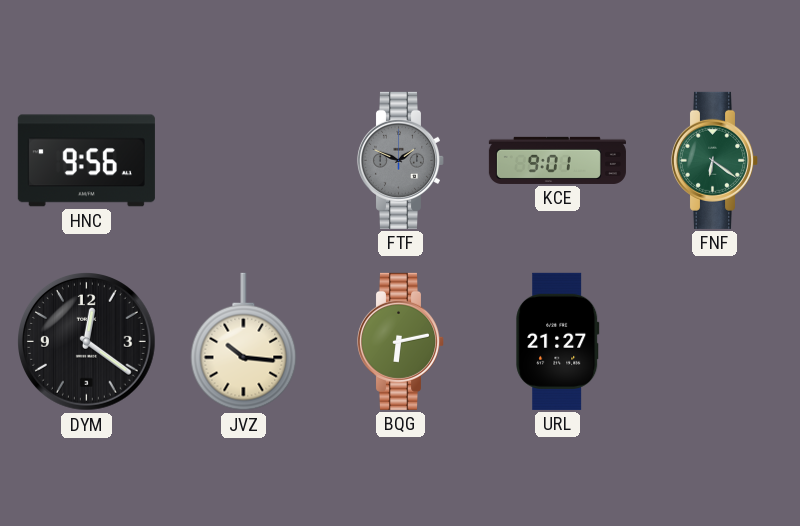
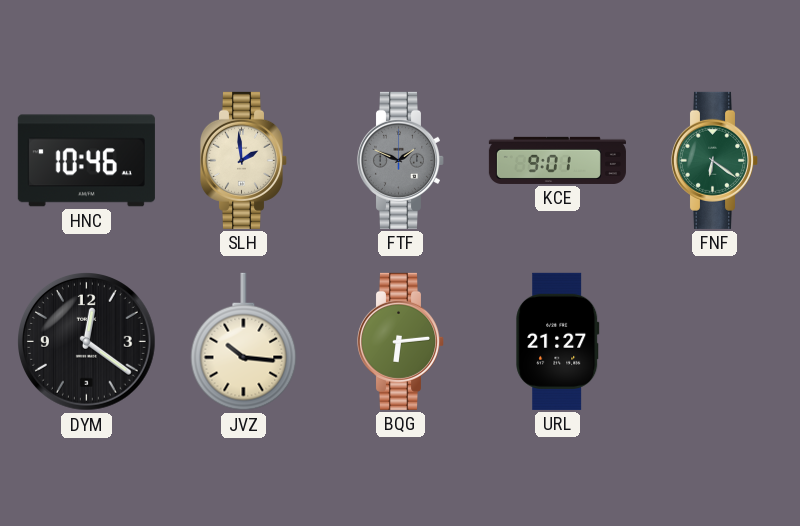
HNC: 9:56 -> 10:46 (86, 161)
SLH: none -> 1:59 (244, 160)
BQG: 6:13 -> 6:14 (401, 341)
